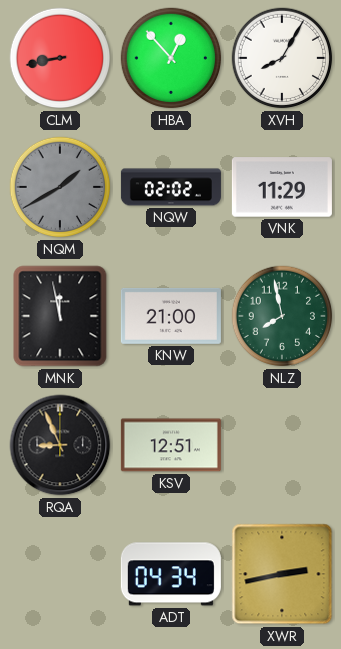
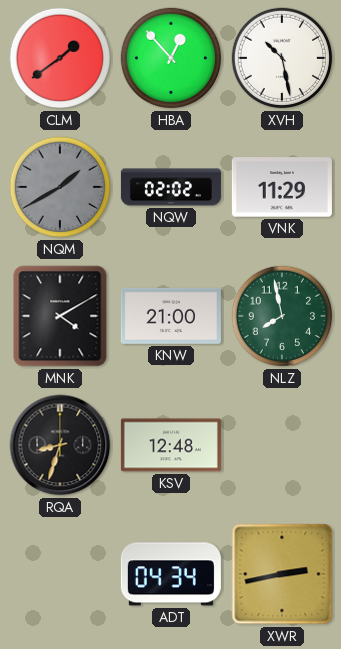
CLM: 8:43 -> 1:39 (60, 58)
XVH: 8:05 -> 10:28 (282, 58)
MNK: 11:58 -> 4:10 (60, 316)
RQA: 8:56 -> 8:33 (60, 445)
KSV: 12:51 -> 12:48 (171, 445)
